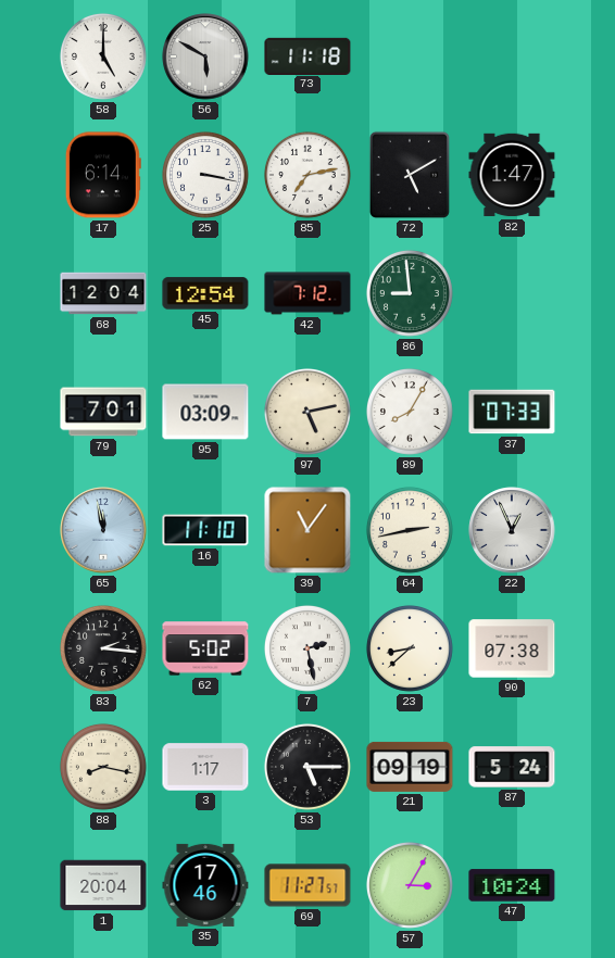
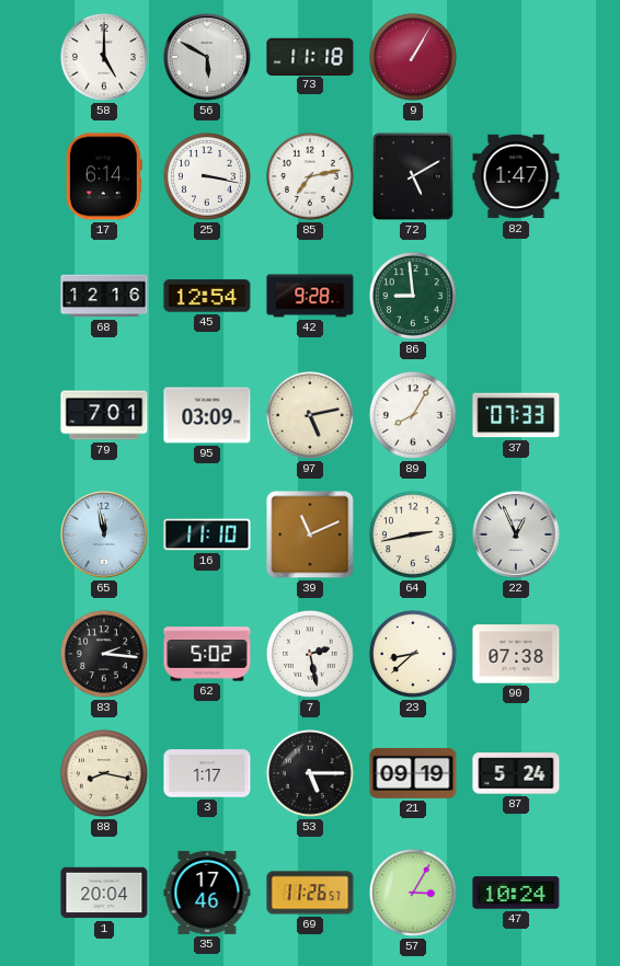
9: none -> 1:05 (413, 57)
68: 12:04 -> 12:16 (104, 296)
42: 7:12 -> 9:28 (310, 296)
39: 11:06 -> 11:11 (310, 534)
69: 11:27 -> 11:26 (310, 893)
